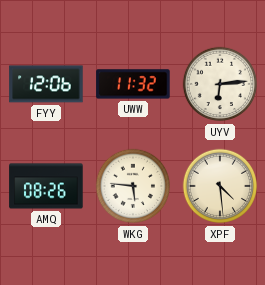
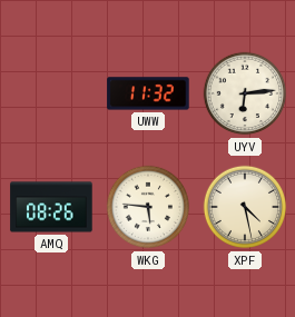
FYY: 12:06 -> none (46, 84)
XPF: 4:29 -> 4:28 (245, 207)
